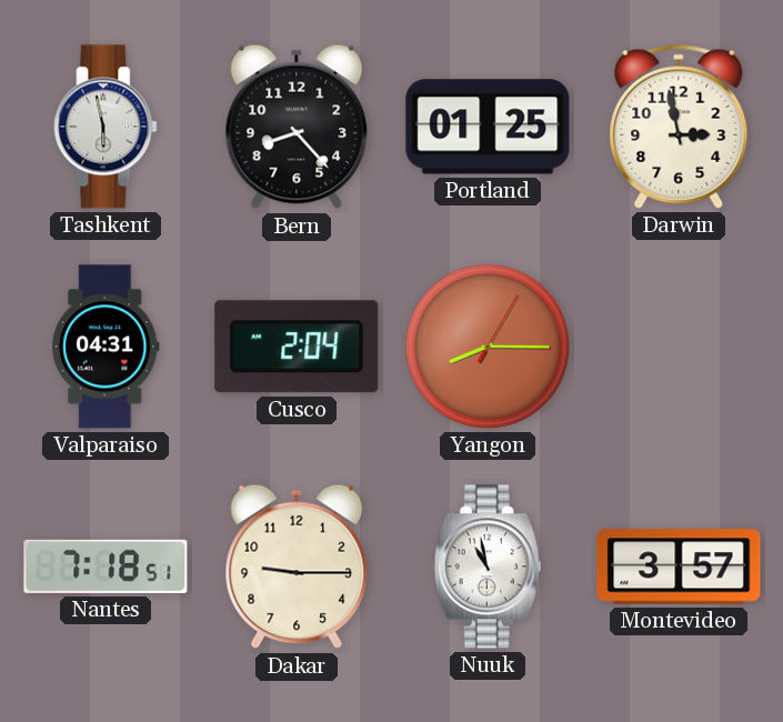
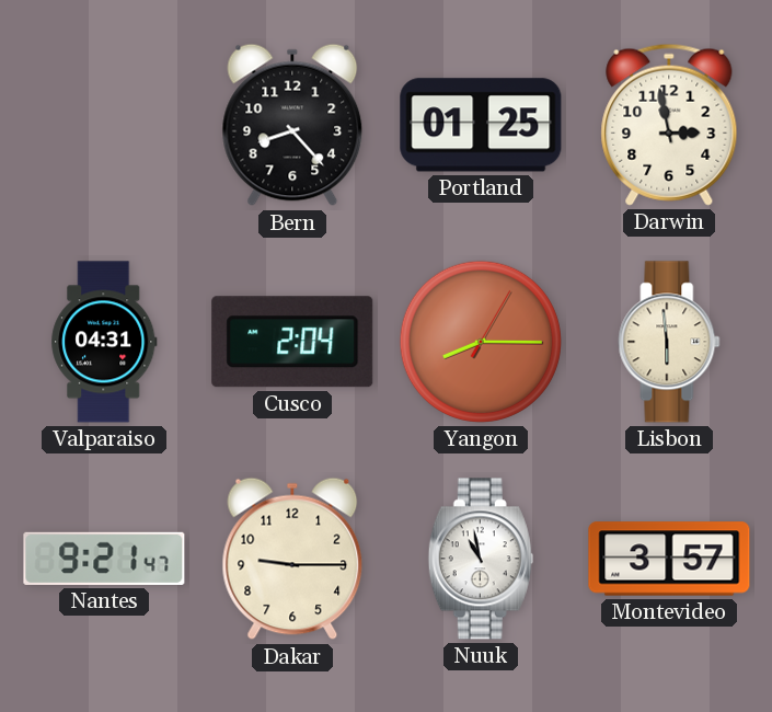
Tashkent: 5:58 -> none (106, 127)
Lisbon: none -> 5:59 (669, 342)
Nantes: 7:18 -> 9:21 (104, 559)
